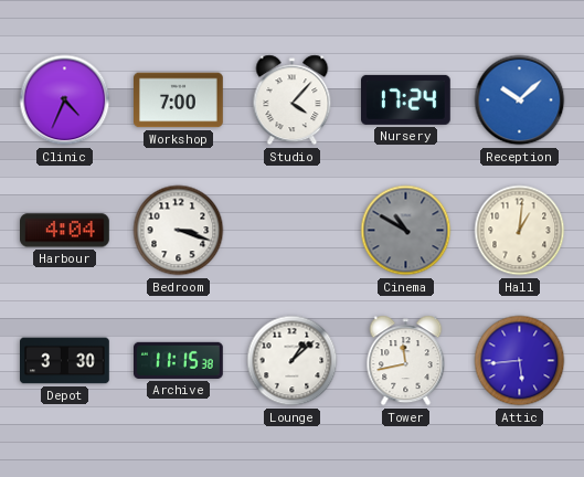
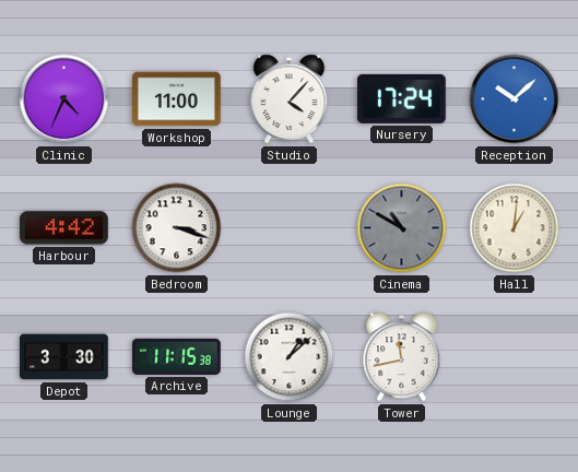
Workshop: 7:00 -> 11:00 (177, 99)
Harbour: 4:04 -> 4:42 (64, 228)
Attic: 5:44 -> none (520, 361)
